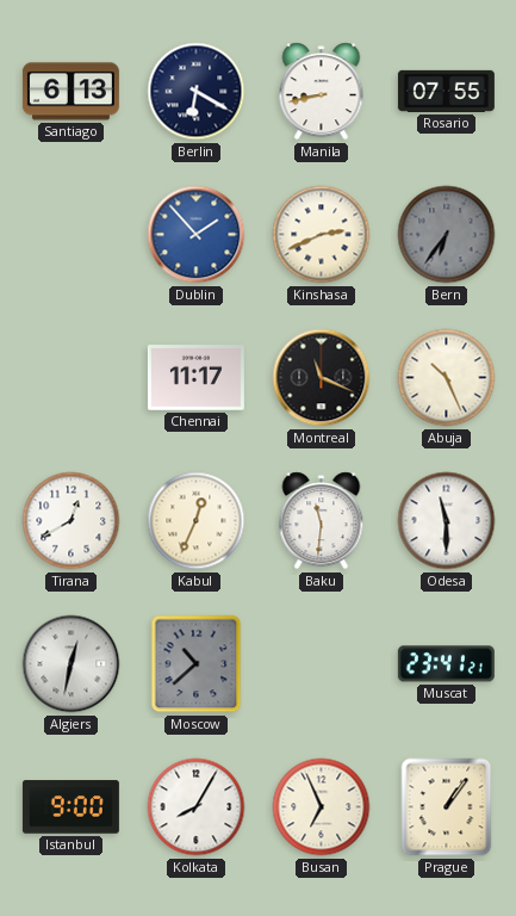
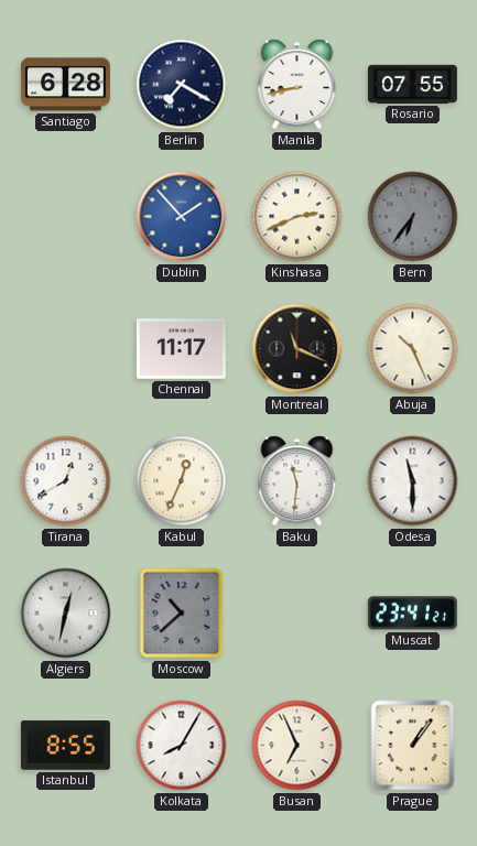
Santiago: 6:13 -> 6:28 (65, 85)
Berlin: 6:20 -> 7:20 (182, 85)
Istanbul: 9:00 -> 8:55 (65, 746)
